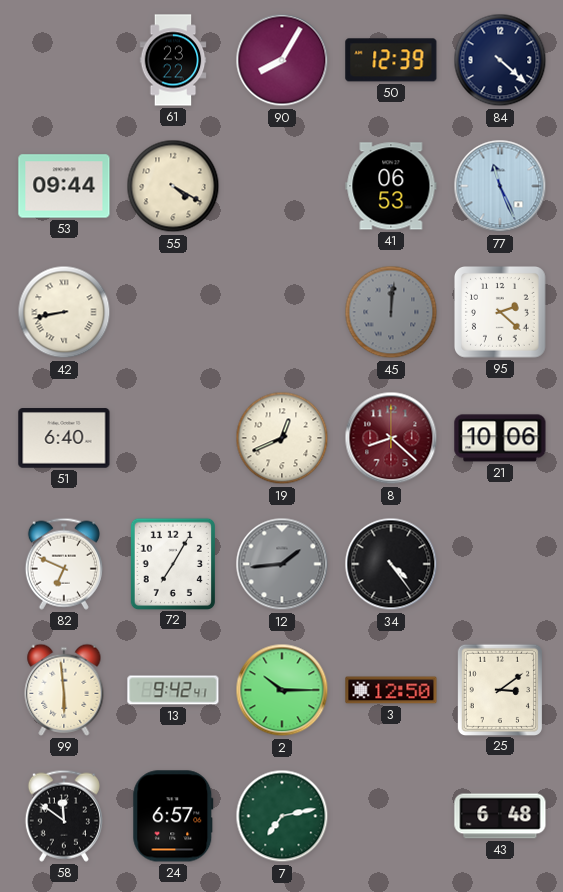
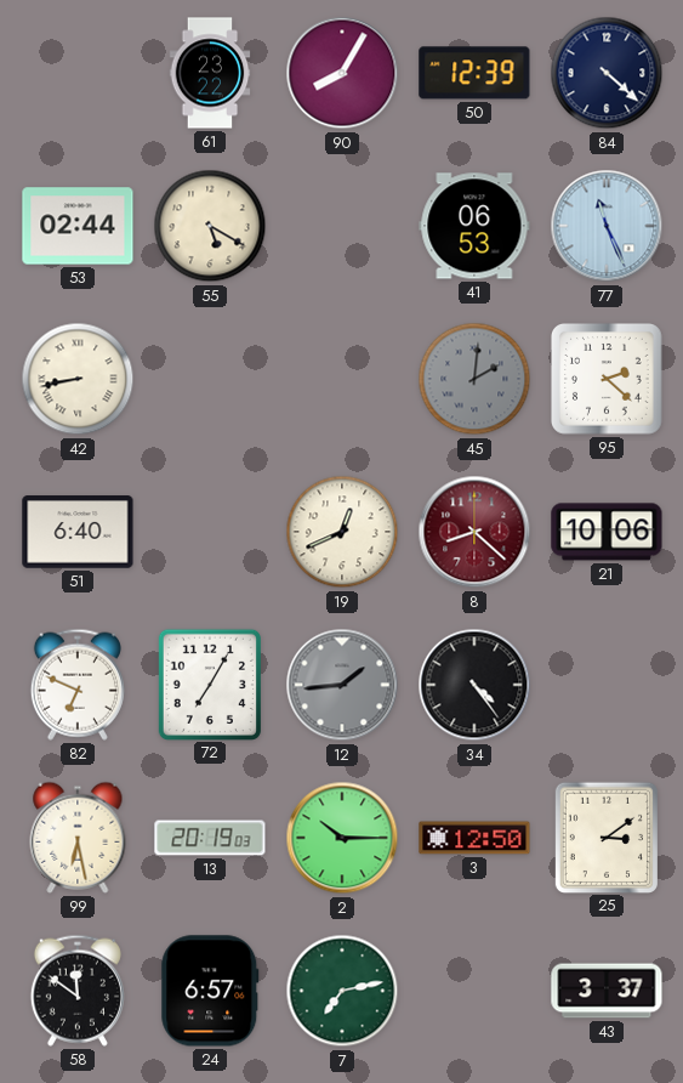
53: 09:44 -> 02:44 (78, 226)
55: 4:20 -> 5:20 (210, 226)
45: 12:01 -> 2:01 (474, 379)
99: 5:59 -> 6:28 (78, 838)
13: 9:42 -> 20:19 (210, 838)
43: 6:48 -> 3:37 (607, 991)
